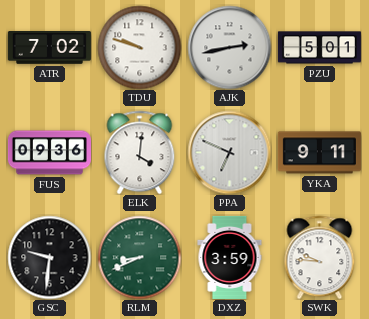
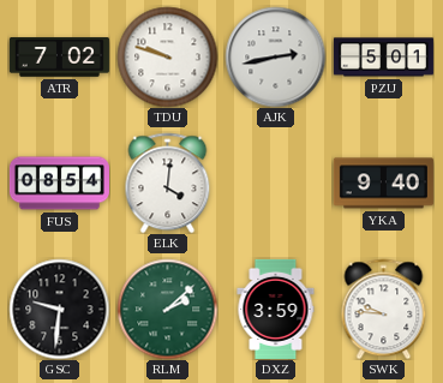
FUS: 09:36 -> 08:54 (59, 184)
PPA: 6:49 -> none (229, 152)
YKA: 9:11 -> 9:40 (383, 184)
RLM: 8:41 -> 2:08 (167, 309)
